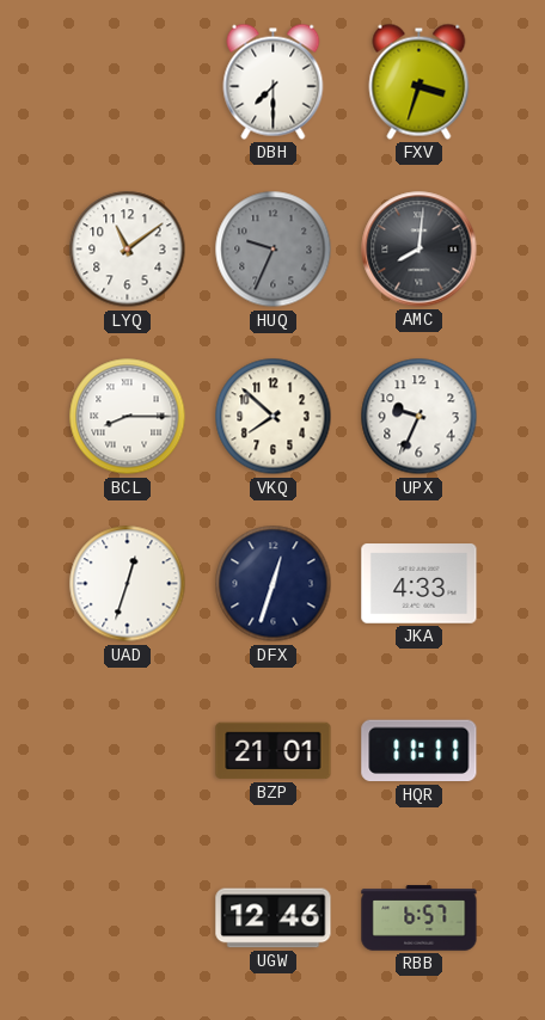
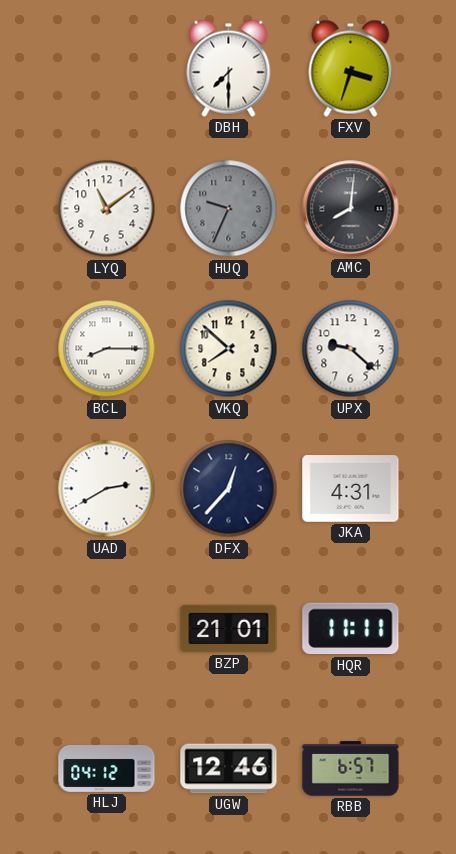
UPX: 9:34 -> 9:22 (351, 349)
UAD: 12:33 -> 2:40 (107, 489)
DFX: 12:33 -> 12:37 (229, 489)
JKA: 4:33 -> 4:31 (351, 489)
HLJ: none -> 04:12 (107, 769)
